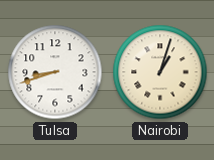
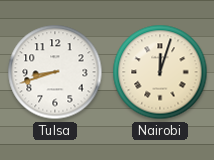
Nairobi: 1:03 -> 12:03 (160, 72)
